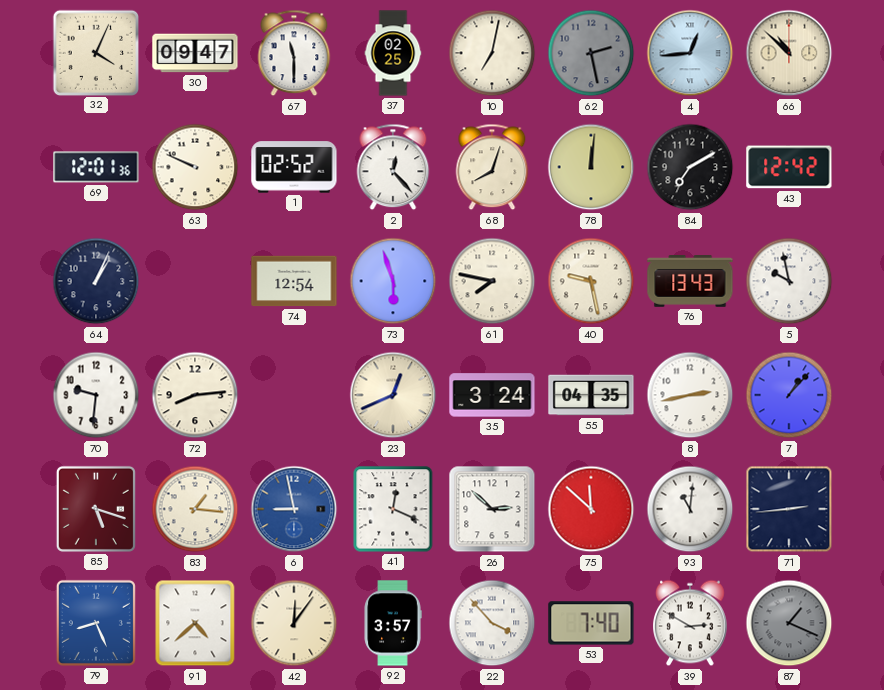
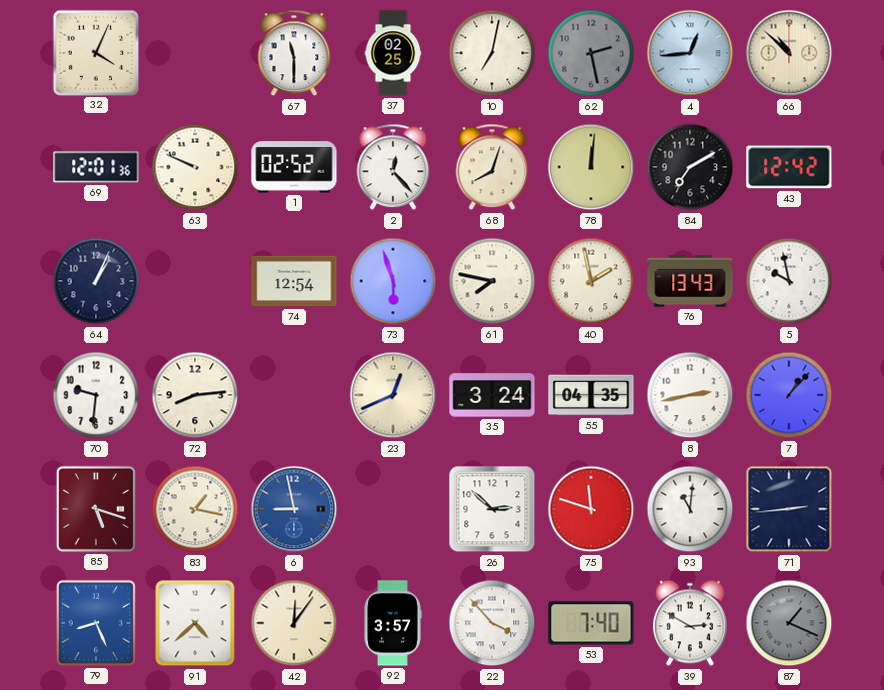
30: 09:47 -> none (195, 53)
40: 9:28 -> 1:58 (591, 281)
83: 1:16 -> 1:17 (195, 509)
41: 12:19 -> none (393, 509)
75: 11:52 -> 11:48 (591, 509)
